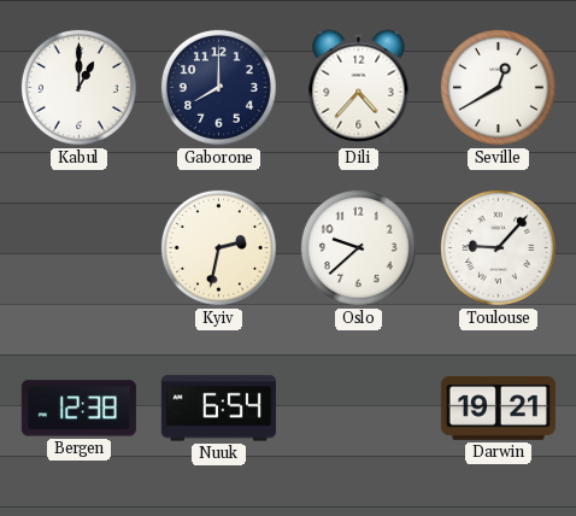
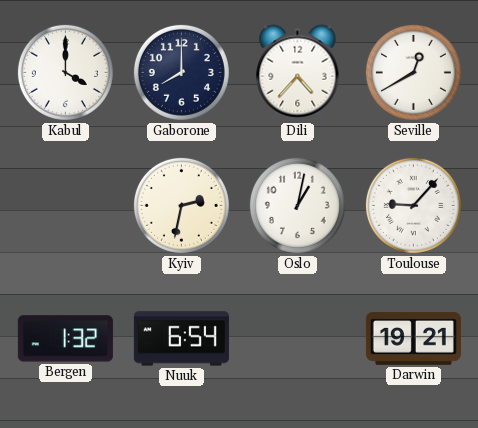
Kabul: 1:00 -> 4:00 (65, 72)
Oslo: 9:38 -> 1:02 (297, 205)
Bergen: 12:38 -> 1:32 (65, 339)
